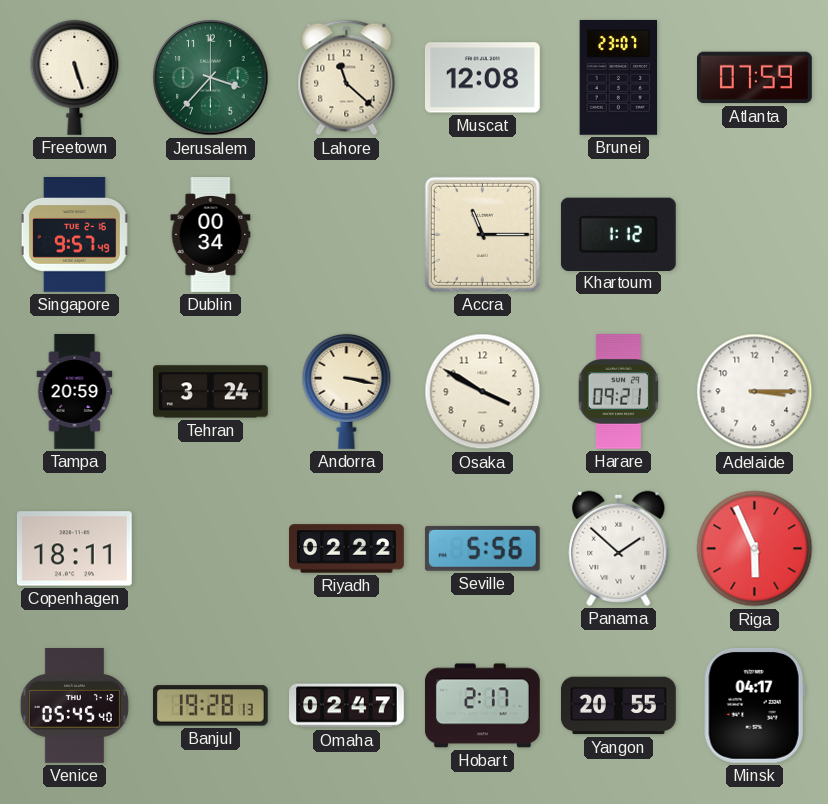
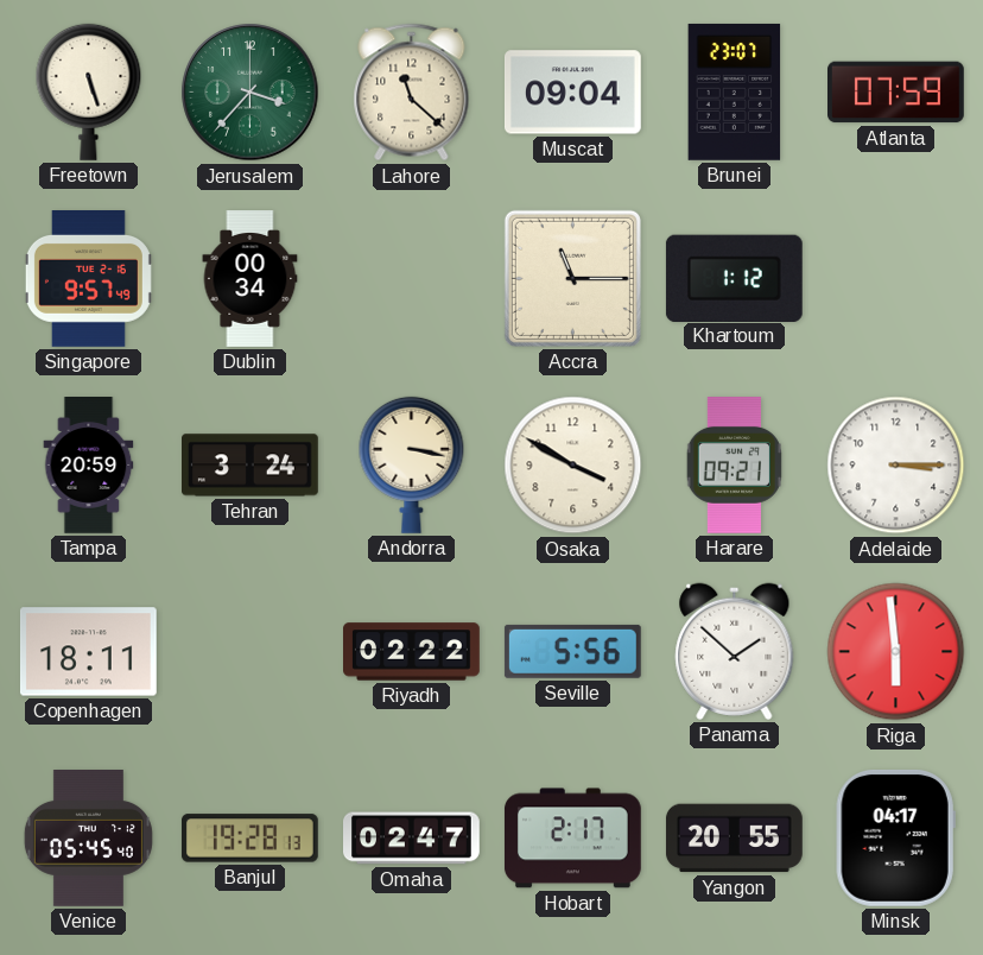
Muscat: 12:08 -> 09:04 (572, 93)
Riga: 5:56 -> 5:59 (896, 652)
